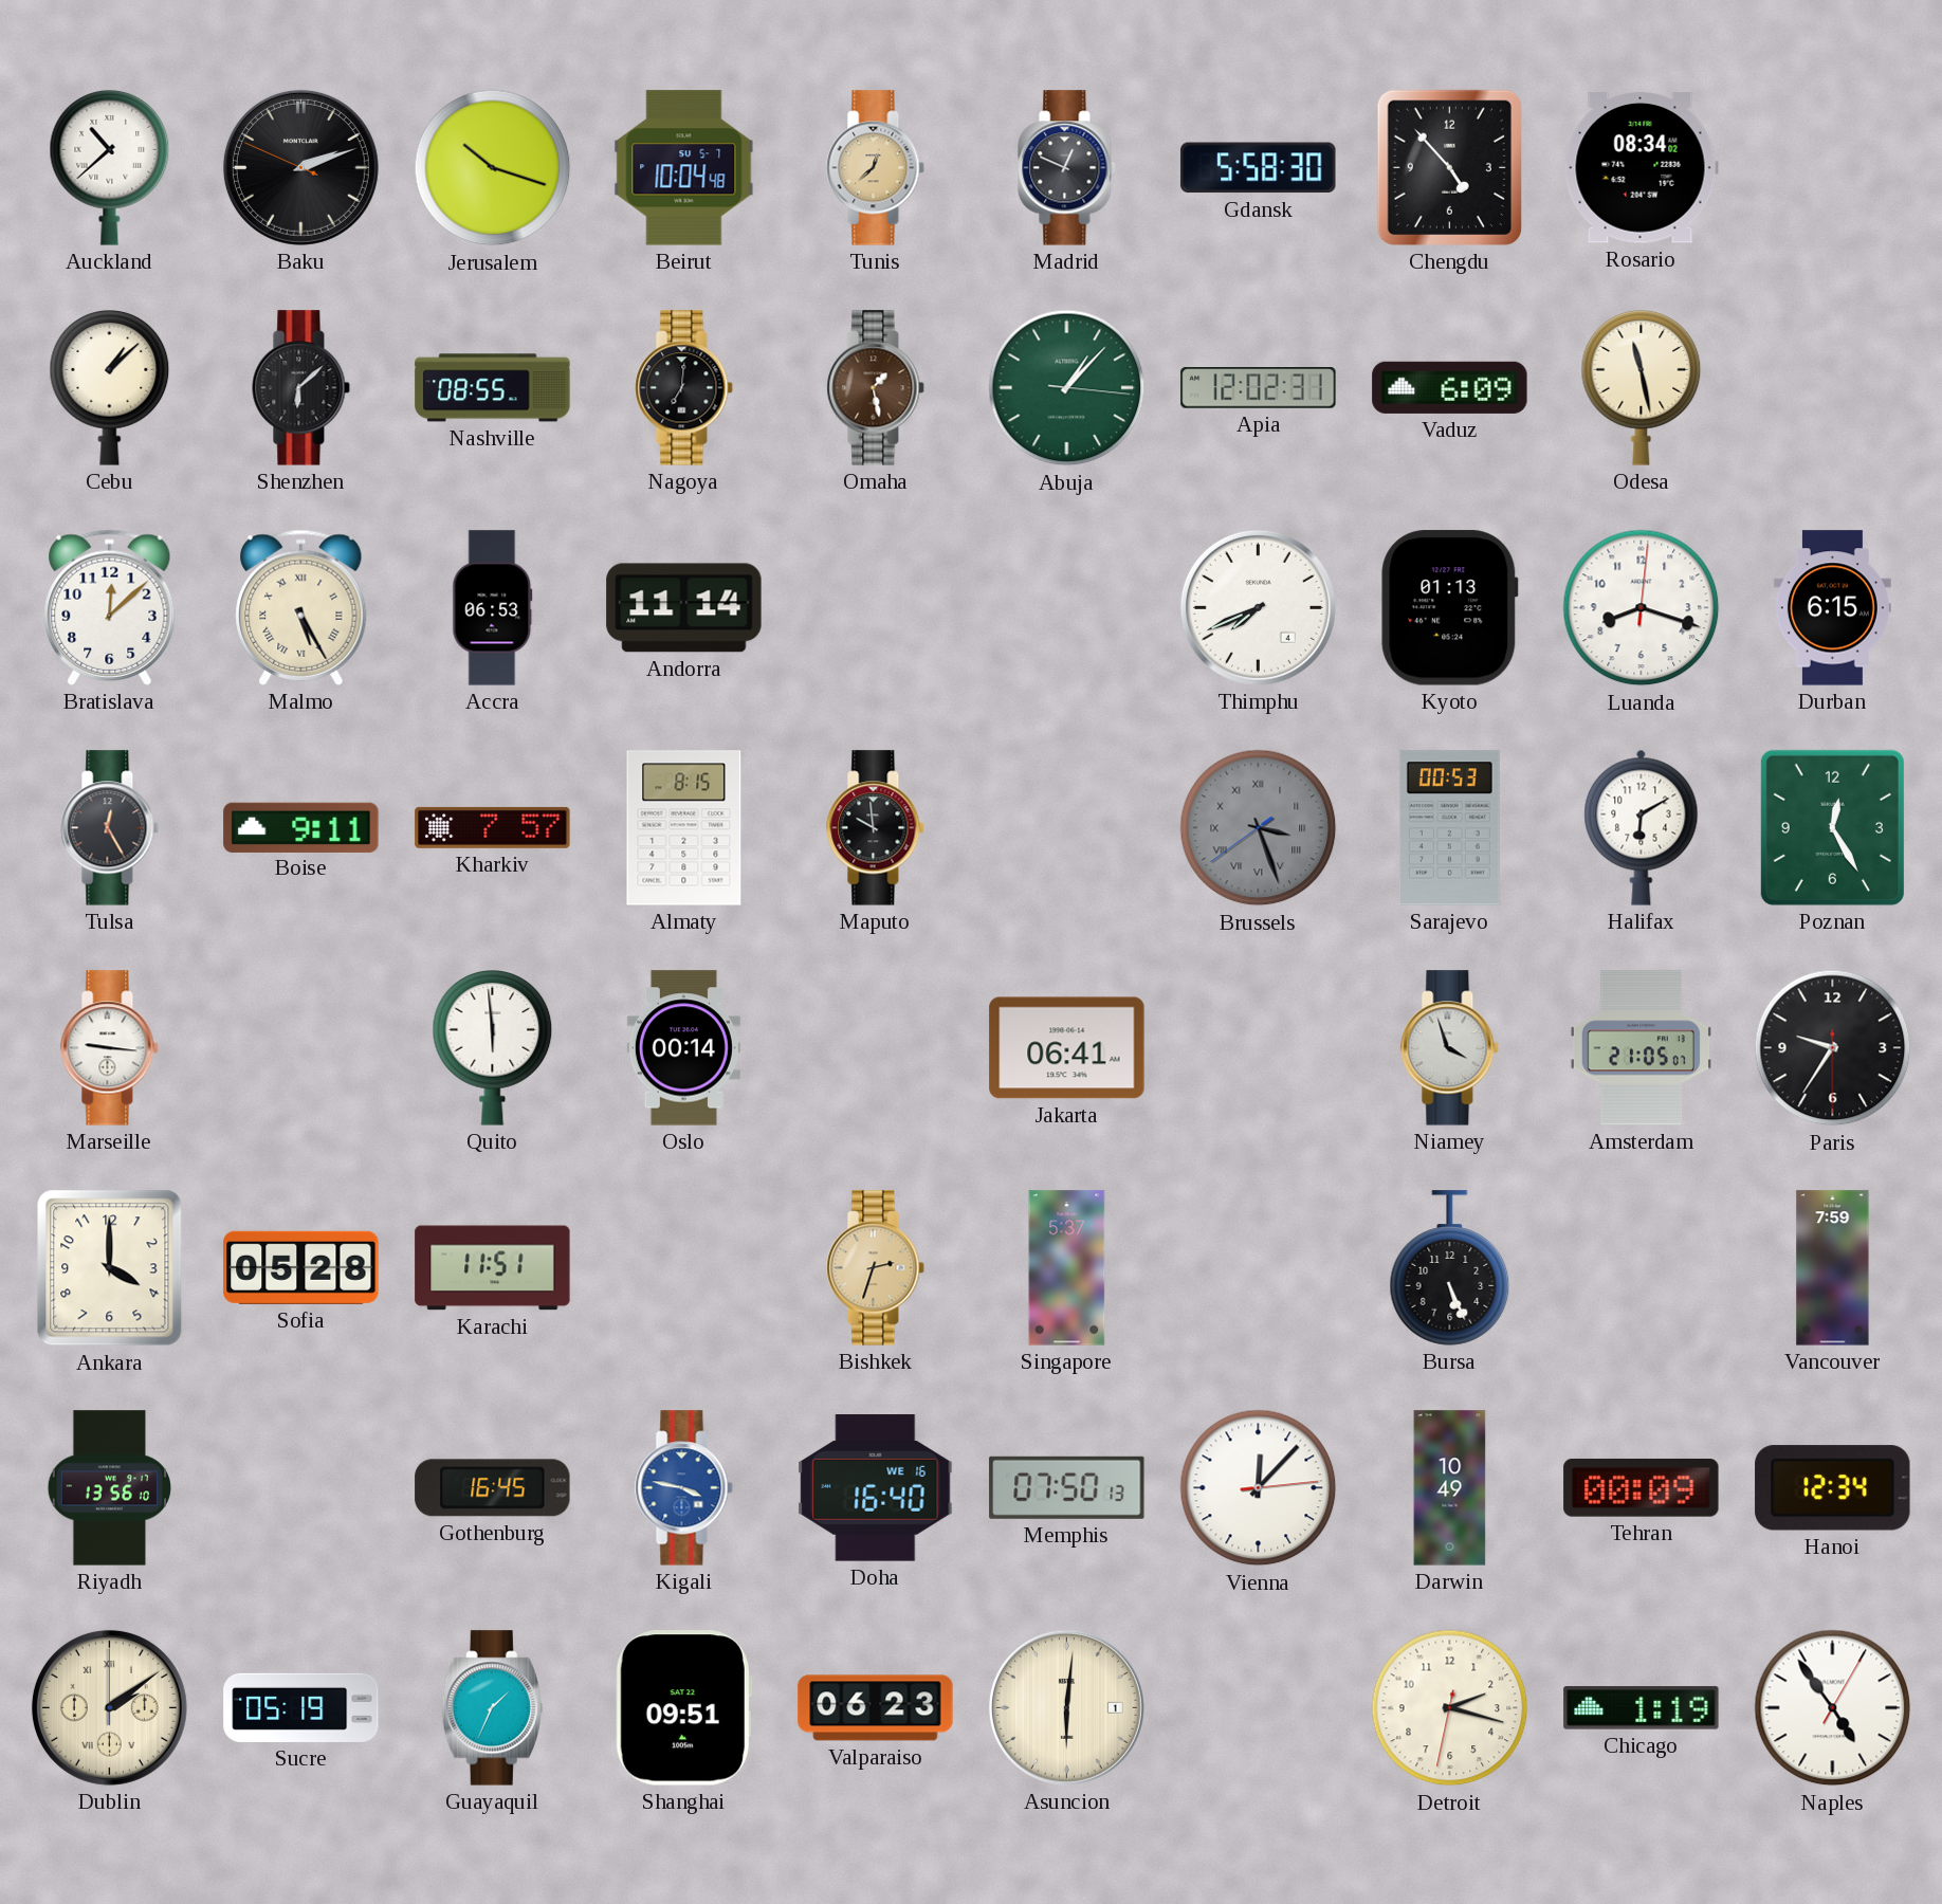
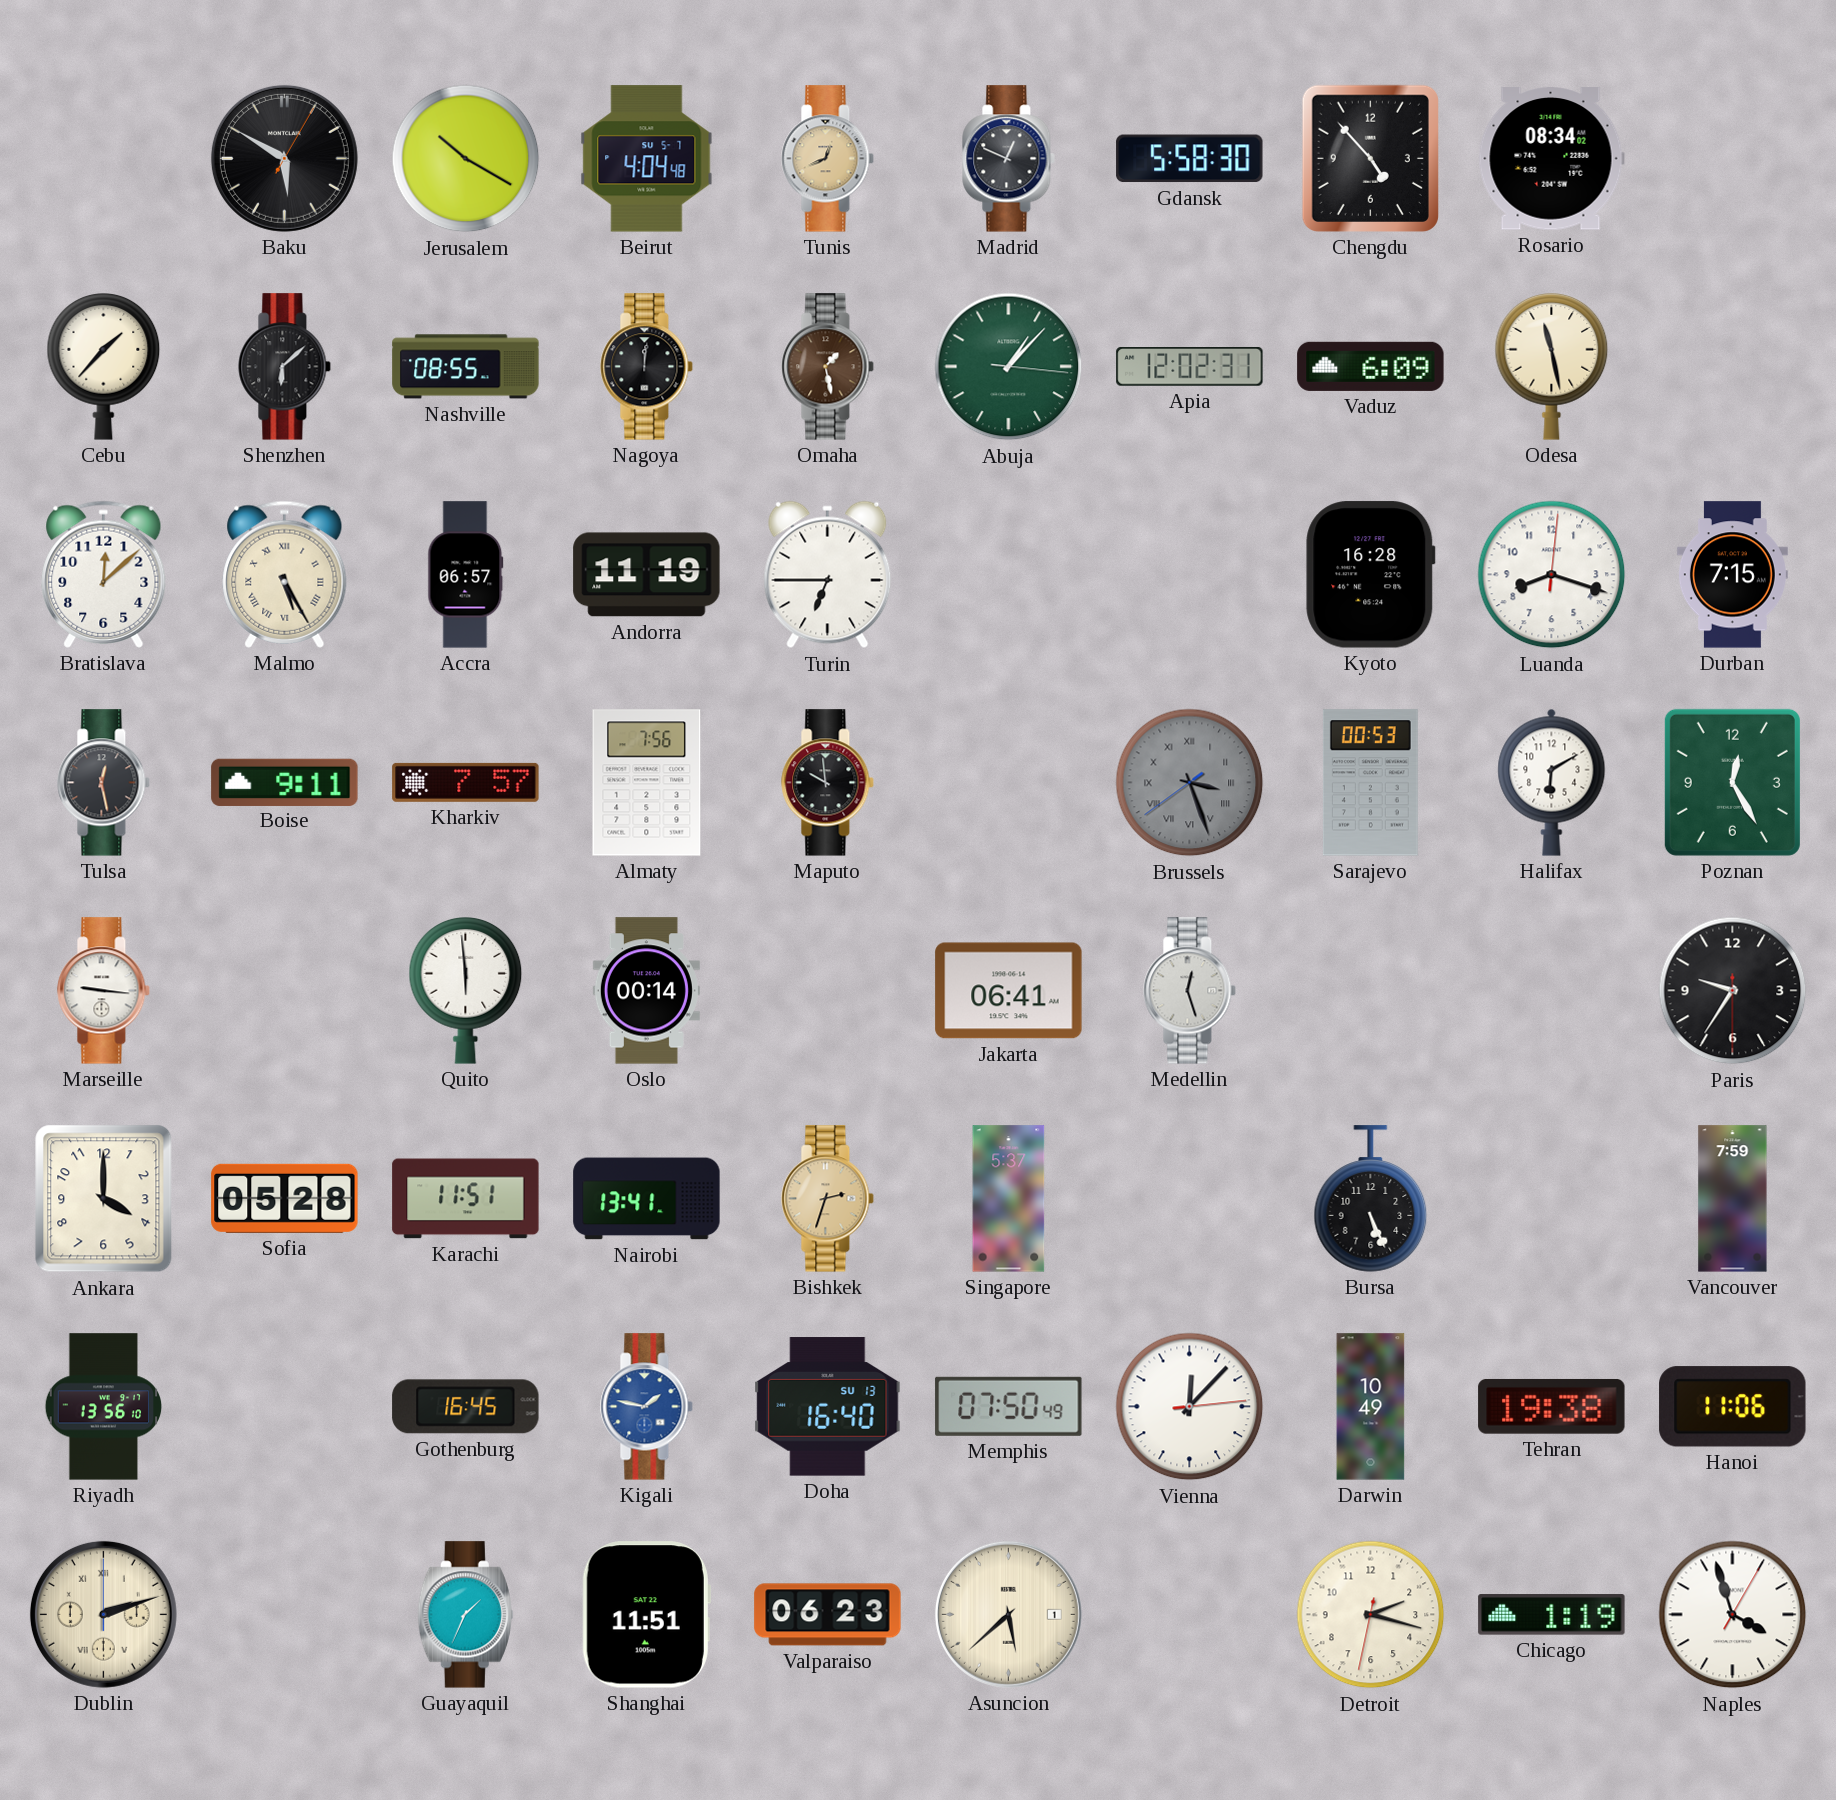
Auckland: 10:38 -> none (110, 168)
Baku: 2:11 -> 5:50 (284, 158)
Jerusalem: 10:18 -> 10:20 (466, 159)
Beirut: 10:04 -> 4:04 (647, 159)
Tunis: 12:38 -> 12:41 (828, 159)
Cebu: 1:08 -> 1:37 (104, 367)
Nagoya: 7:01 -> 12:01 (647, 367)
Accra: 06:53 -> 06:57 (466, 575)
Andorra: 11:14 -> 11:19 (647, 575)
Turin: none -> 6:45 (828, 575)
Thimphu: 7:41 -> none (1258, 607)
Kyoto: 01:13 -> 16:28 (1371, 575)
Durban: 6:15 -> 7:15 (1732, 575)
Tulsa: 12:25 -> 12:28 (104, 783)
Almaty: 8:15 -> 7:56 (647, 783)
Medellin: none -> 12:27 (1190, 991)
Niamey: 3:57 -> none (1450, 1048)
Amsterdam: 21:05 -> none (1641, 1048)
Nairobi: none -> 13:41 (647, 1199)
Kigali: 3:47 -> 1:47 (647, 1407)
Doha date: WE 16 -> SU 13 (828, 1407)
Memphis: 07:50:13 -> 07:50:49 (1009, 1406)
Tehran: 00:09 -> 19:38 (1552, 1407)
Hanoi: 12:34 -> 11:06 (1733, 1407)
Dublin: 2:09 -> 2:12 (103, 1614)
Sucre: 05:19 -> none (301, 1707)
Shanghai: 09:51 -> 11:51 (646, 1615)
Asuncion: 6:01 -> 5:38 (1008, 1614)
Naples: 4:54 -> 3:57 (1733, 1615)
